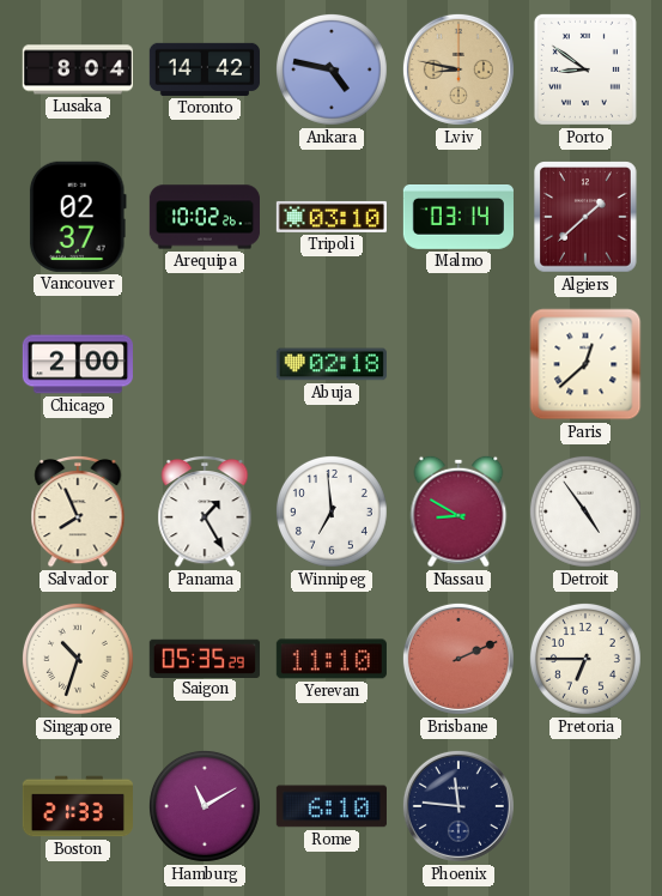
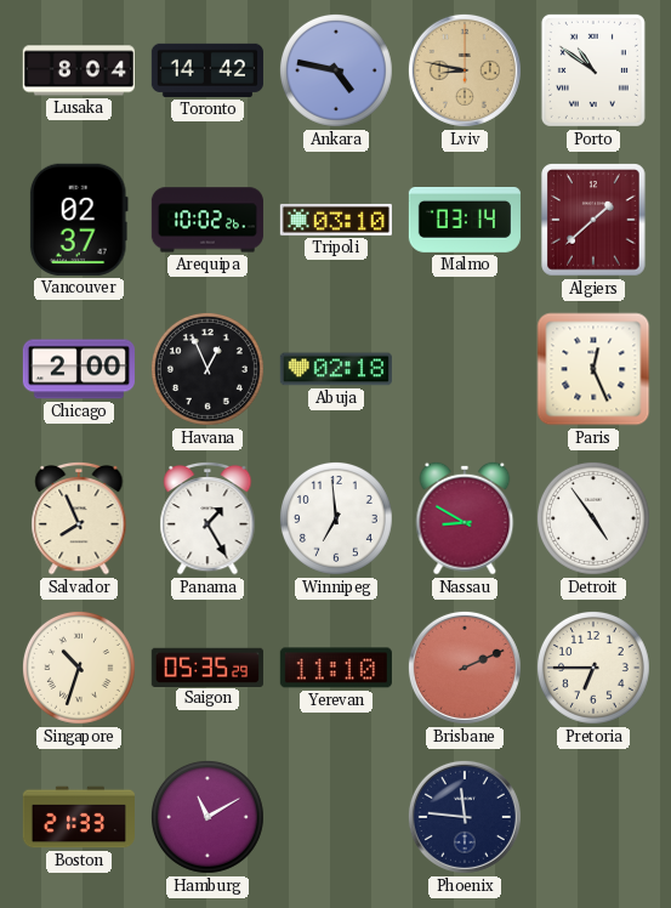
Porto: 8:51 -> 10:51 (593, 70)
Havana: none -> 12:56 (207, 369)
Paris: 12:38 -> 12:26 (593, 369)
Rome: 6:10 -> none (332, 806)
